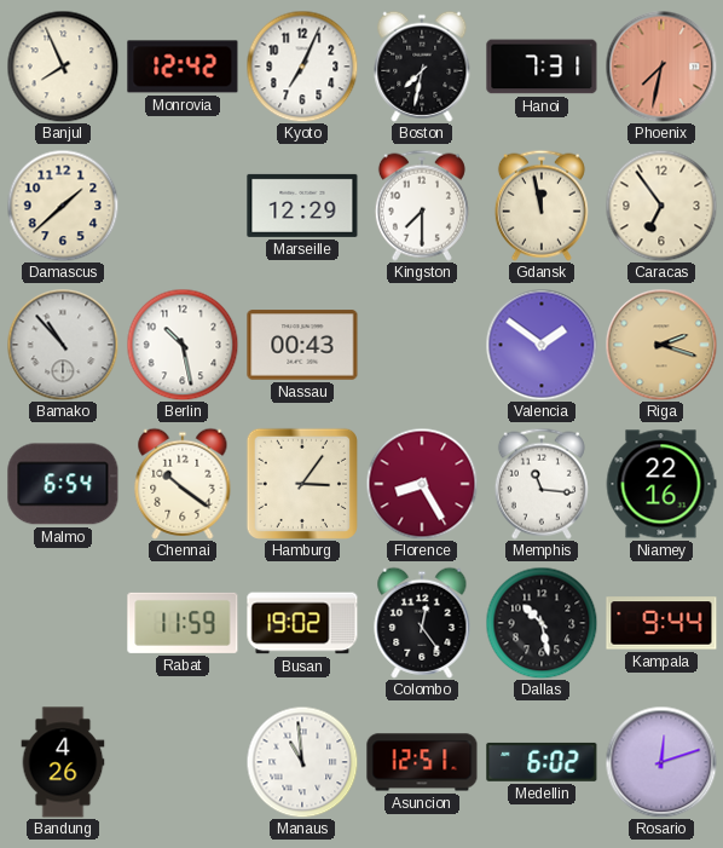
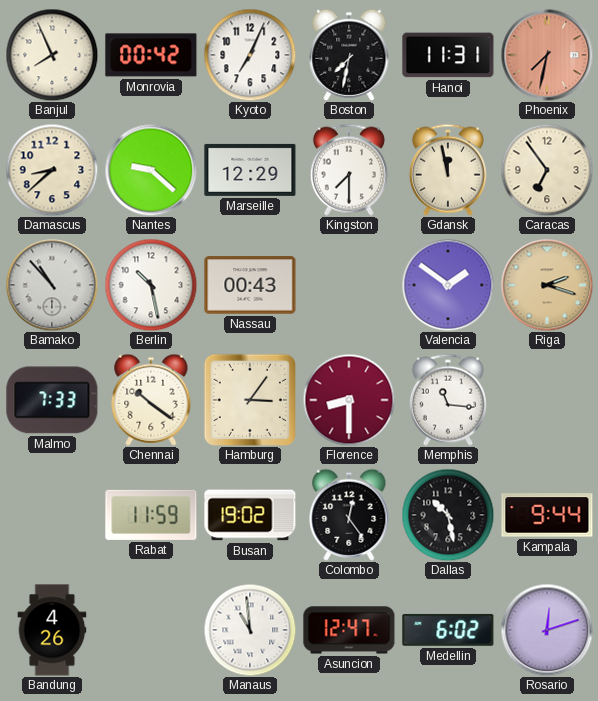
Monrovia: 12:42 -> 00:42 (151, 55)
Hanoi: 7:31 -> 11:31 (448, 55)
Damascus: 1:38 -> 8:38 (52, 170)
Nantes: none -> 9:22 (151, 170)
Malmo: 6:54 -> 7:33 (52, 400)
Florence: 8:25 -> 8:30 (349, 400)
Niamey: 22:16 -> none (661, 484)
Asuncion: 12:51 -> 12:47 (349, 630)
